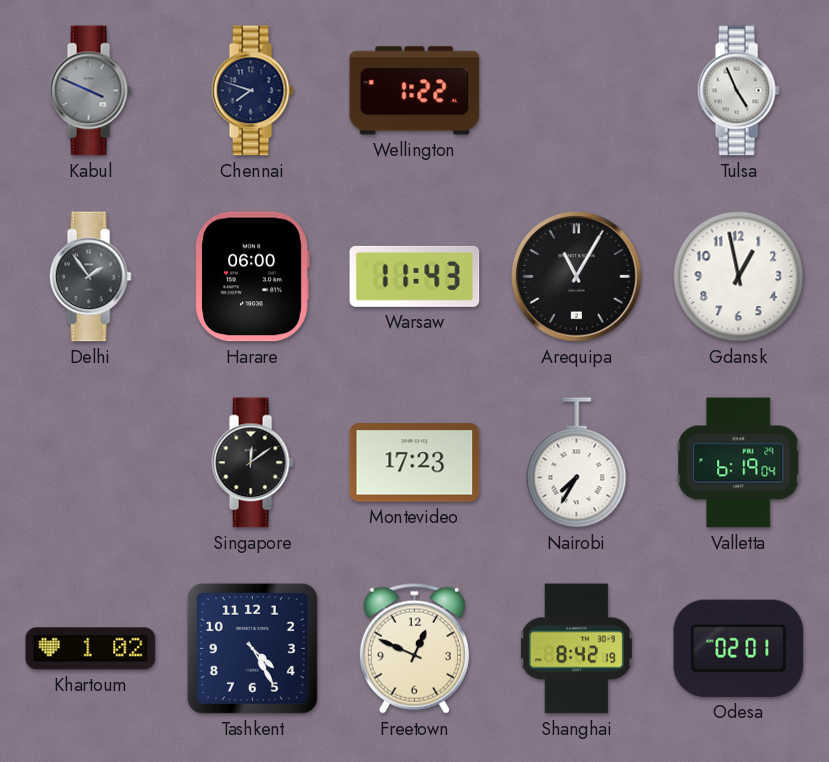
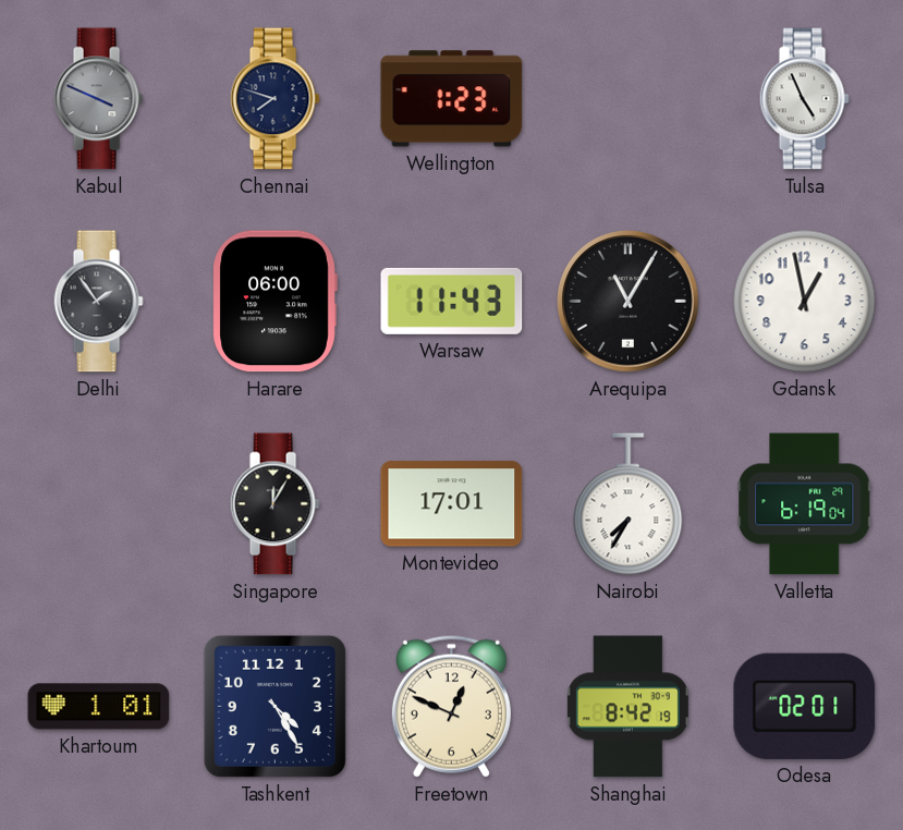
Wellington: 1:22 -> 1:23 (452, 99)
Singapore: 12:09 -> 12:05 (274, 504)
Montevideo: 17:23 -> 17:01 (452, 504)
Khartoum: 1:02 -> 1:01 (99, 707)
